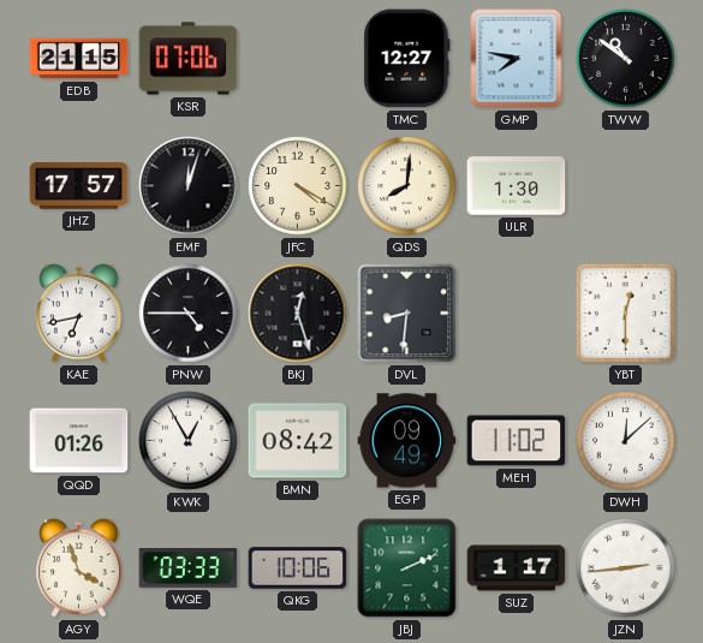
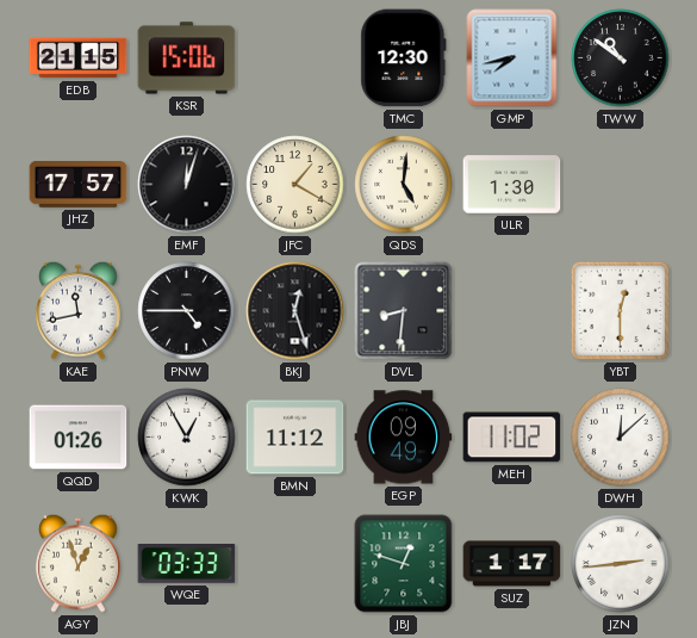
KSR: 07:06 -> 15:06 (187, 58)
TMC: 12:27 -> 12:30 (404, 58)
GMP: 7:47 -> 7:43 (512, 58)
JFC: 4:20 -> 1:20 (295, 185)
QDS: 8:01 -> 5:01 (404, 185)
KAE: 6:43 -> 11:43 (79, 310)
BMN: 08:42 -> 11:12 (295, 438)
AGY: 3:57 -> 12:57 (79, 563)
QKG: 10:06 -> none (298, 568)
JBJ: 2:11 -> 12:48 (404, 564)
